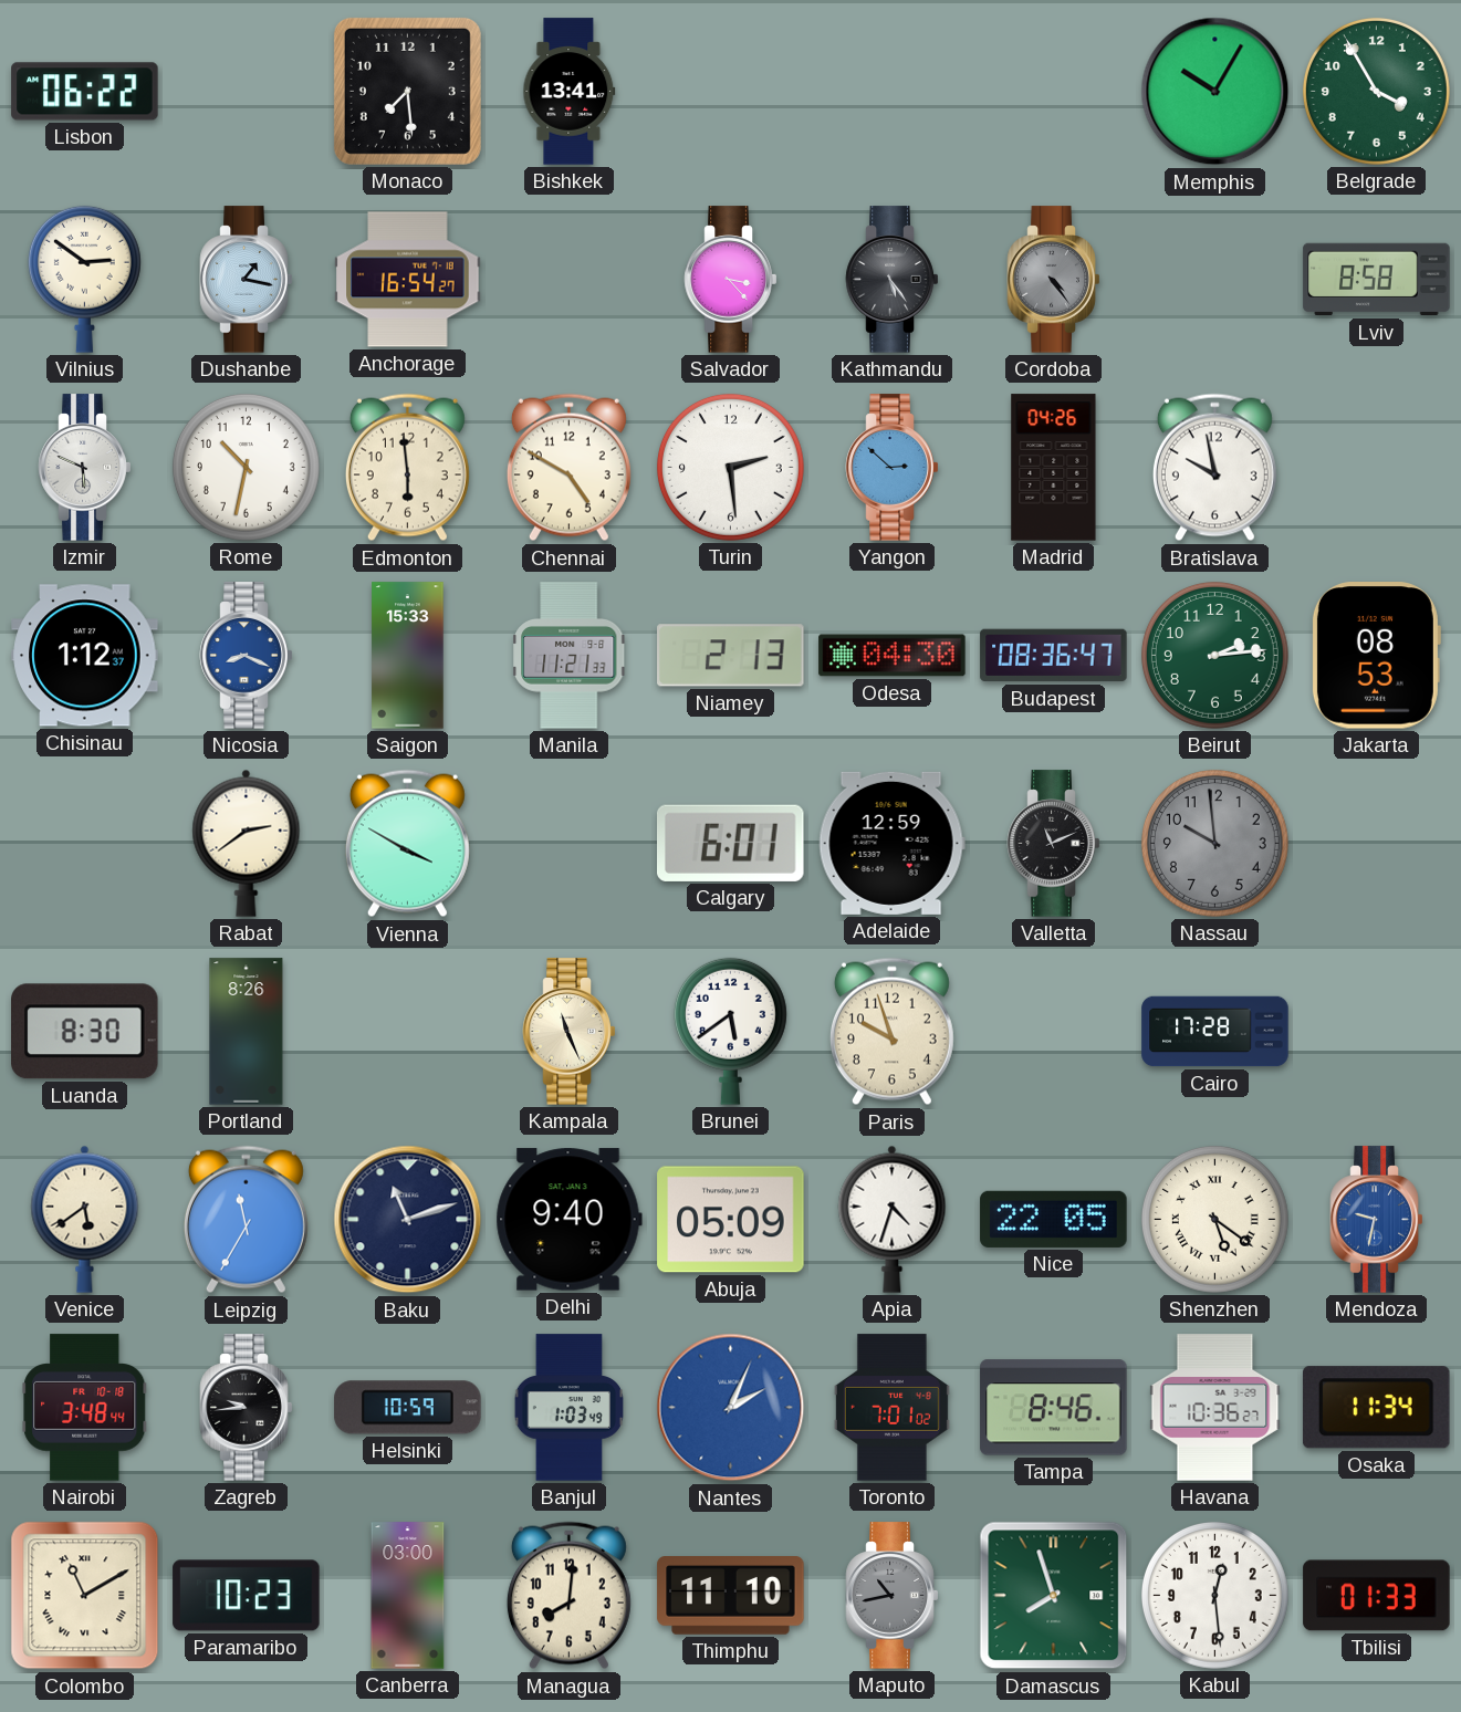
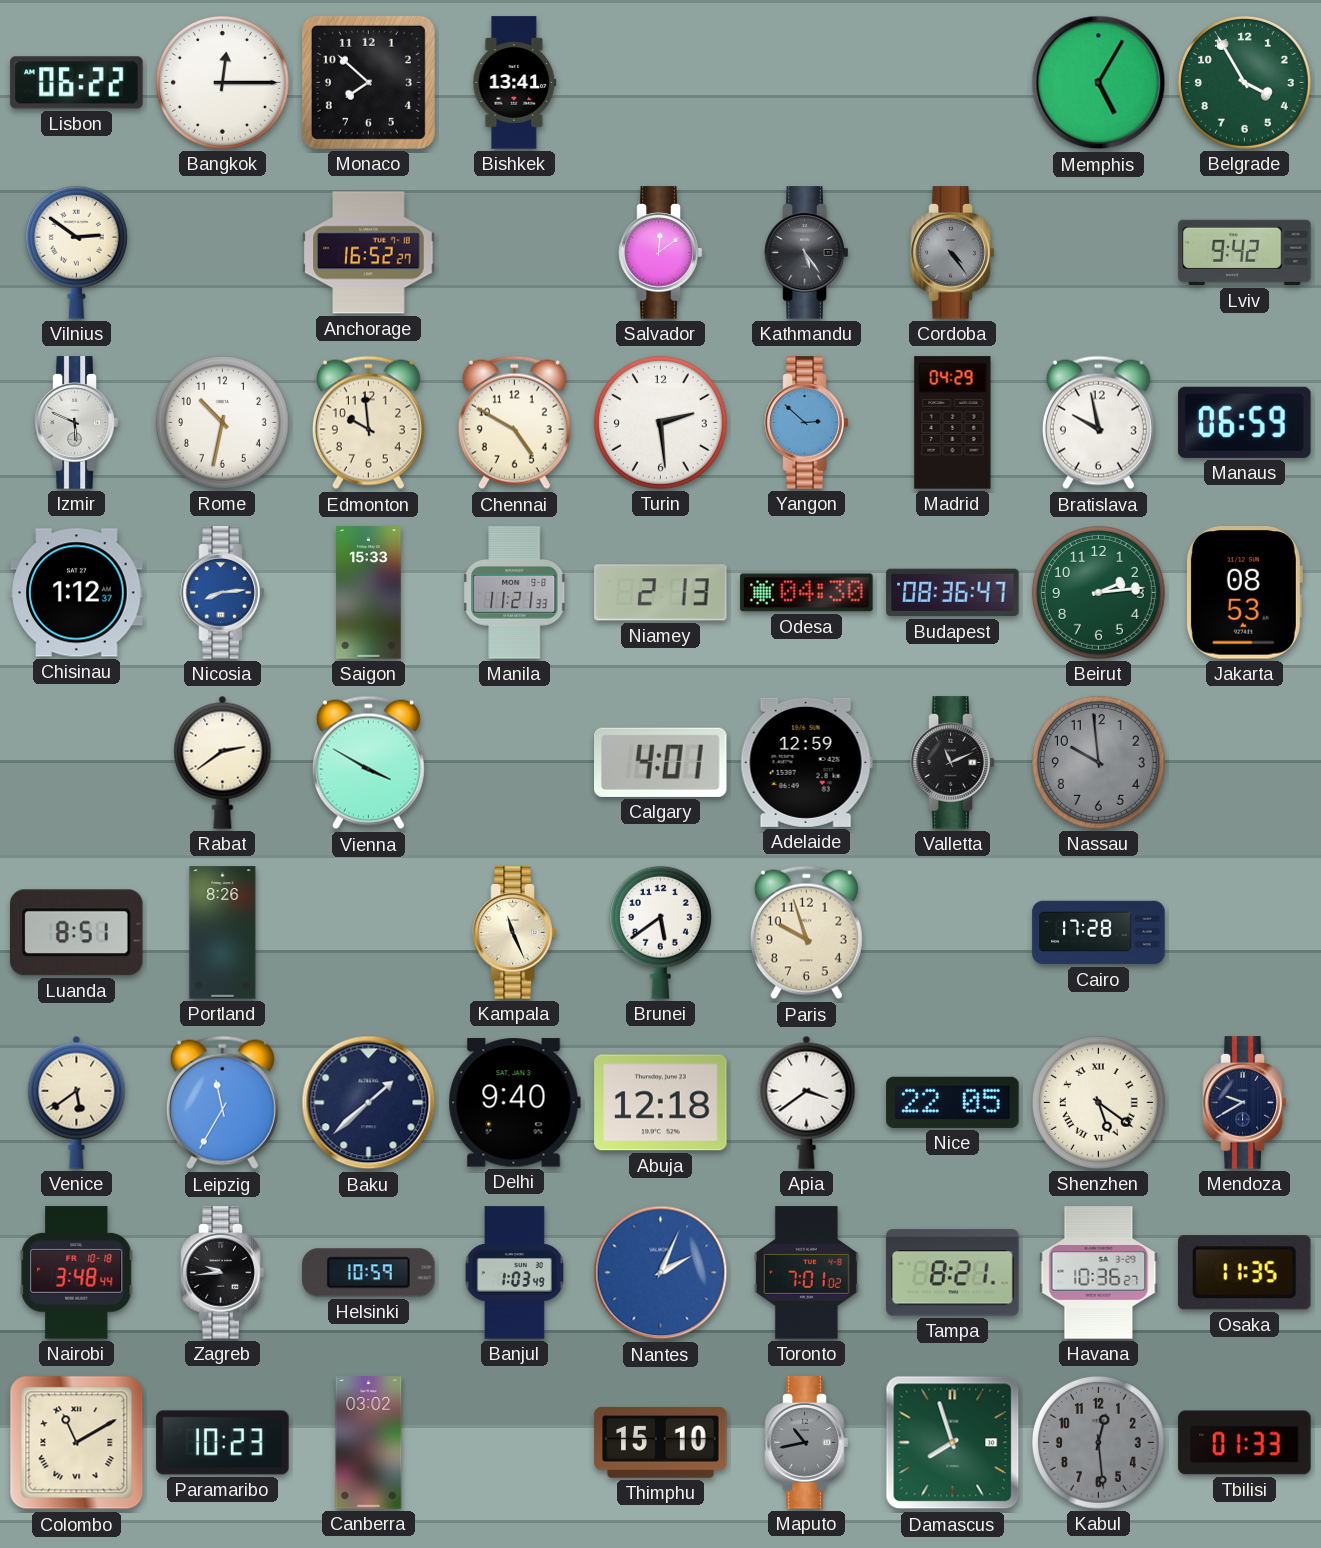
Bangkok: none -> 12:15 (222, 82)
Monaco: 7:29 -> 7:52 (368, 82)
Memphis: 10:05 -> 5:05 (1099, 83)
Dushanbe: 1:17 -> none (247, 280)
Anchorage: 16:54 -> 16:52 (369, 253)
Salvador: 3:23 -> 12:09 (661, 253)
Lviv: 8:58 -> 9:42 (1245, 253)
Edmonton: 5:59 -> 9:59 (368, 423)
Madrid: 04:26 -> 04:29 (953, 423)
Manaus: none -> 06:59 (1245, 422)
Nicosia: 8:19 -> 8:14 (223, 593)
Calgary: 6:01 -> 4:01 (661, 762)
Luanda: 8:30 -> 8:51 (77, 933)
Baku: 11:12 -> 1:38 (369, 1103)
Abuja: 05:09 -> 12:18 (661, 1103)
Apia: 4:33 -> 3:39 (807, 1102)
Mendoza: 9:32 -> 9:40 (1245, 1103)
Mendoza dial: blue -> navy (1245, 1103)
Tampa: 8:46 -> 8:21 (953, 1273)
Osaka: 11:34 -> 11:35 (1244, 1273)
Canberra: 03:00 -> 03:02 (369, 1443)
Managua: 8:01 -> none (568, 1596)
Thimphu: 11:10 -> 15:10 (661, 1443)
Kabul dial: white -> grey (1098, 1442)
